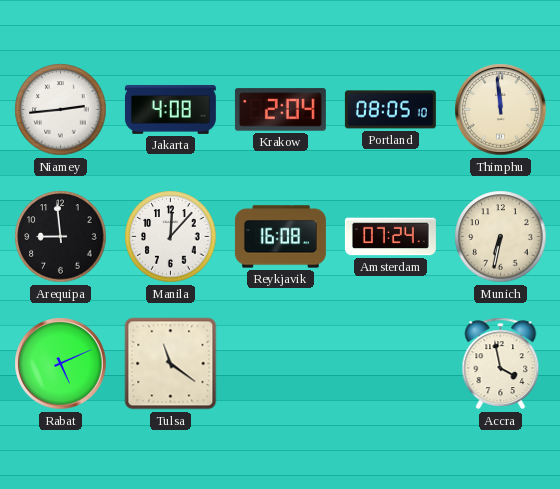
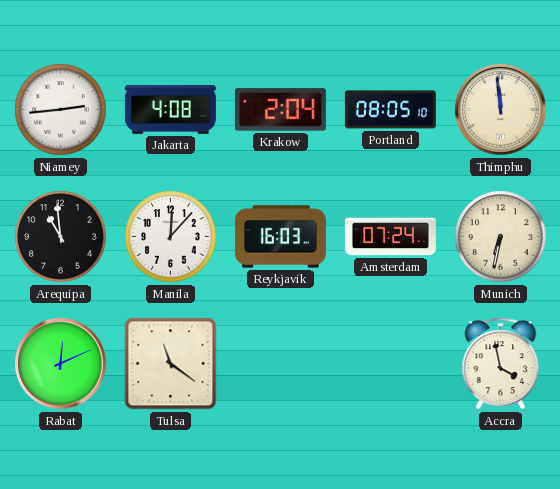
Arequipa: 8:59 -> 10:59 (61, 237)
Reykjavik: 16:08 -> 16:03 (280, 237)
Rabat: 5:11 -> 12:11 (61, 364)
